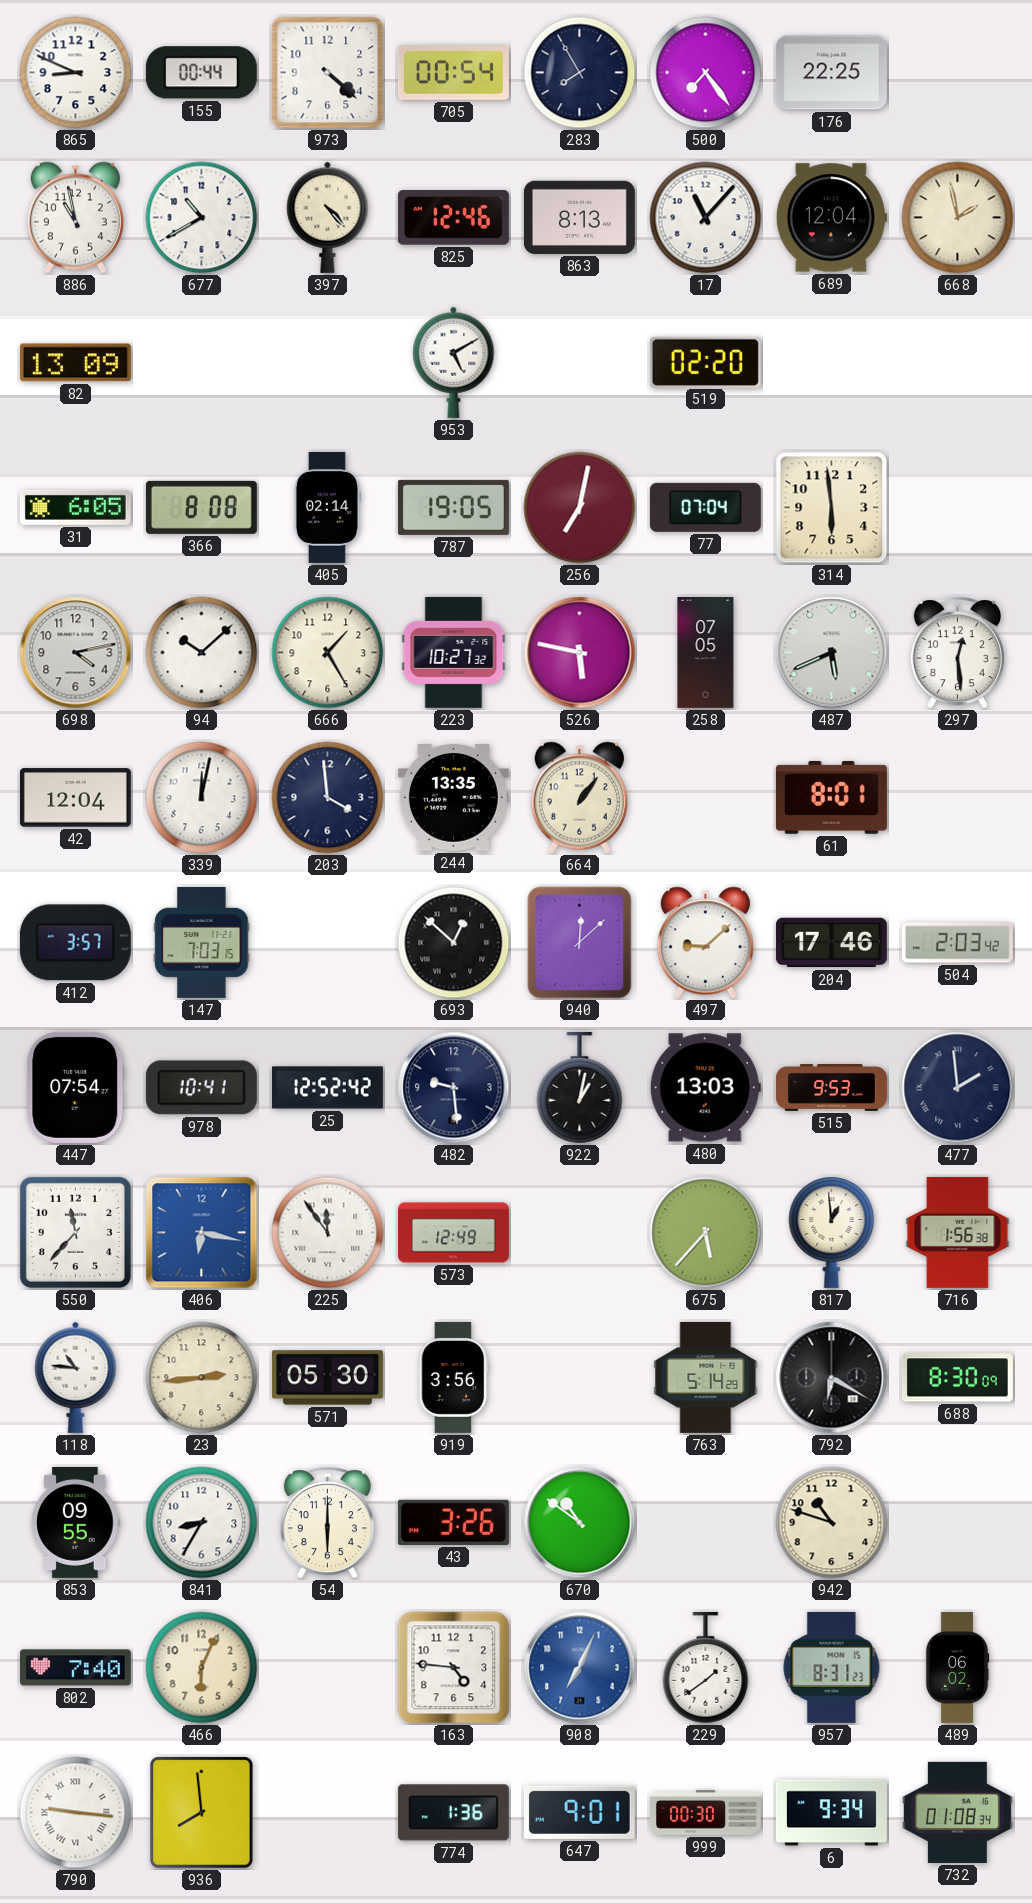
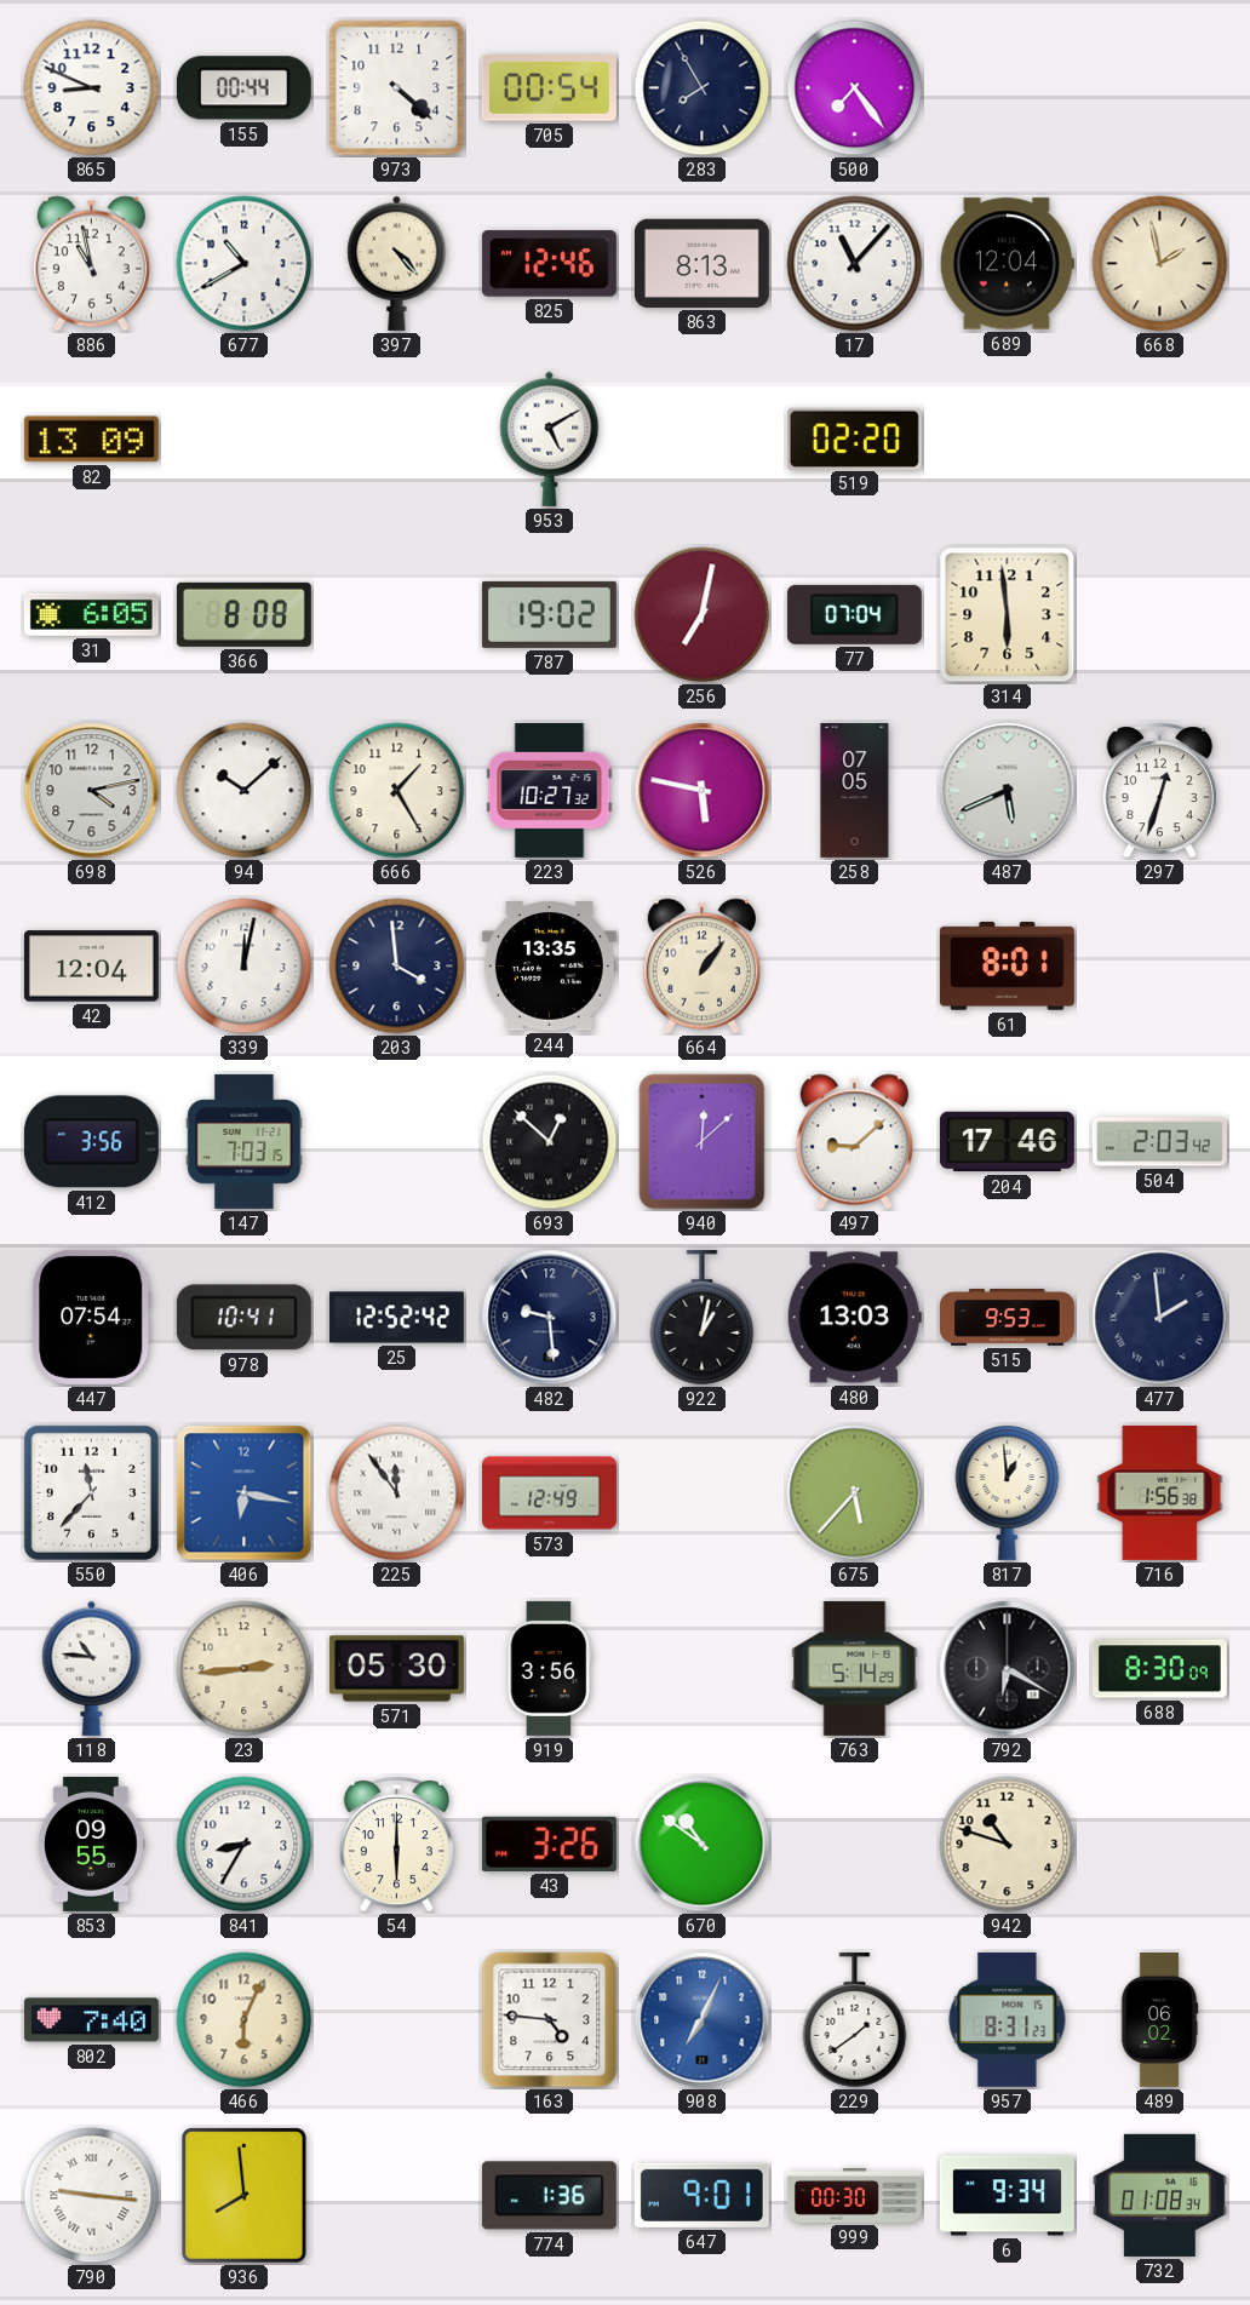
176: 22:25 -> none (831, 73)
405: 02:14 -> none (327, 507)
787: 19:05 -> 19:02 (549, 614)
297: 12:29 -> 12:33 (1159, 791)
412: 3:57 -> 3:56 (91, 1142)
